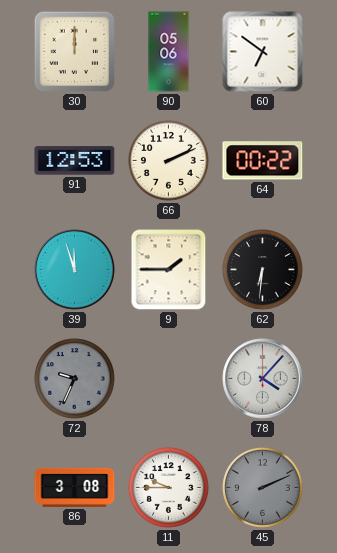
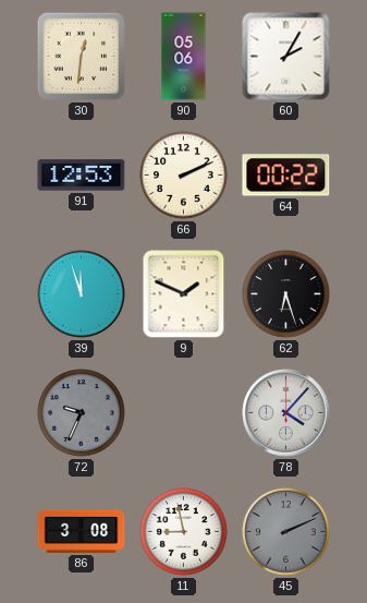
30: 12:00 -> 12:31 (82, 57)
60: 6:51 -> 2:05 (286, 57)
9: 1:45 -> 1:49 (184, 294)
62: 6:31 -> 6:27 (286, 294)
11: 9:45 -> 8:58 (184, 532)
